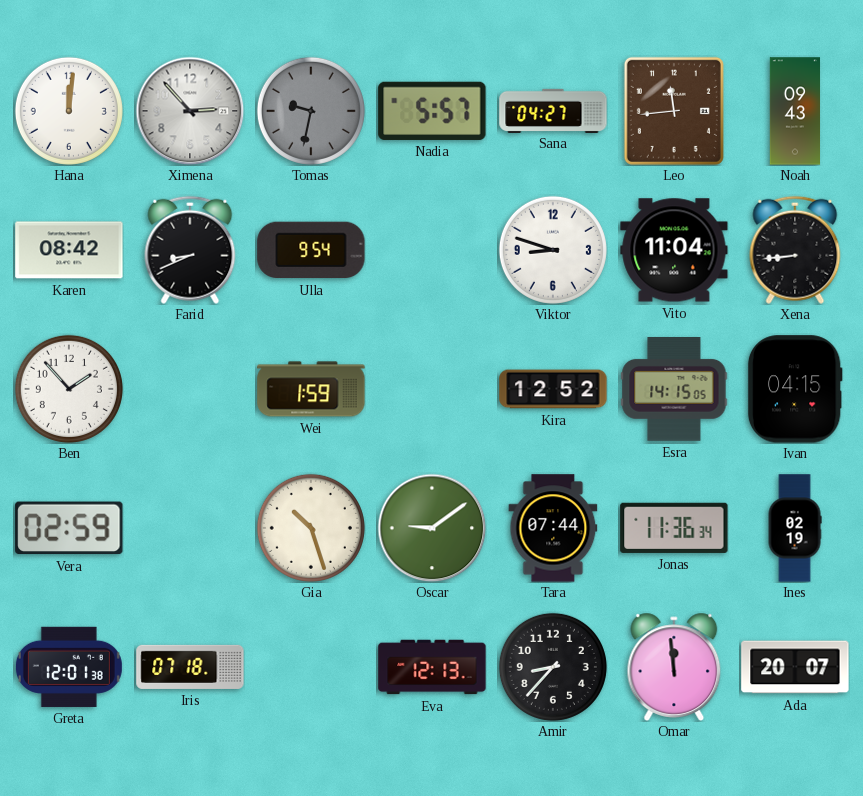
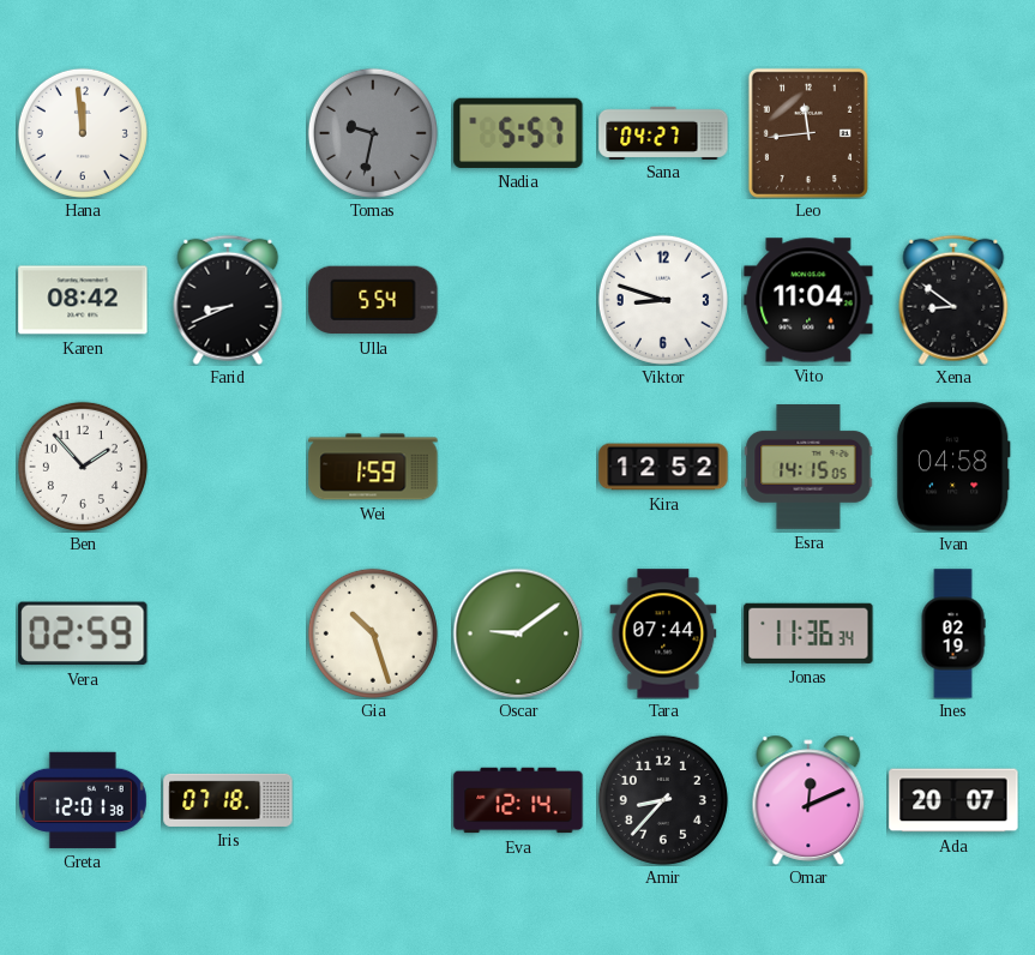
Hana: 12:01 -> 11:59 (83, 133)
Ximena: 2:53 -> none (190, 111)
Noah: 09:43 -> none (795, 111)
Ulla: 9:54 -> 5:54 (373, 300)
Xena: 8:44 -> 8:51 (953, 300)
Ivan: 04:15 -> 04:58 (953, 467)
Eva: 12:13 -> 12:14 (518, 800)
Omar: 11:59 -> 12:11 (808, 800)
